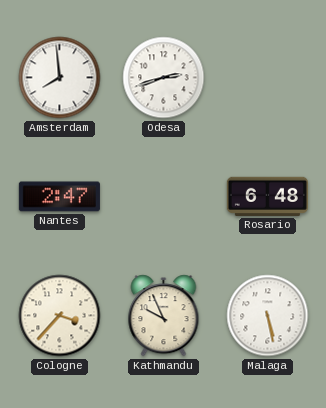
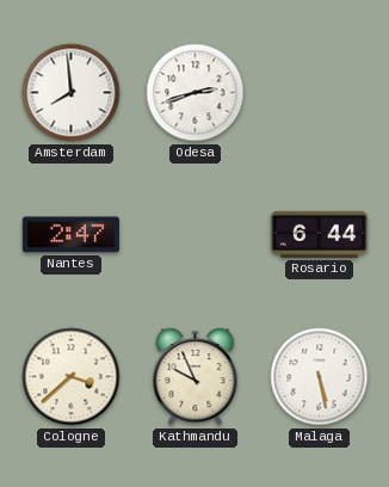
Rosario: 6:48 -> 6:44 (319, 234)
Cologne: 3:37 -> 3:38 (72, 377)
